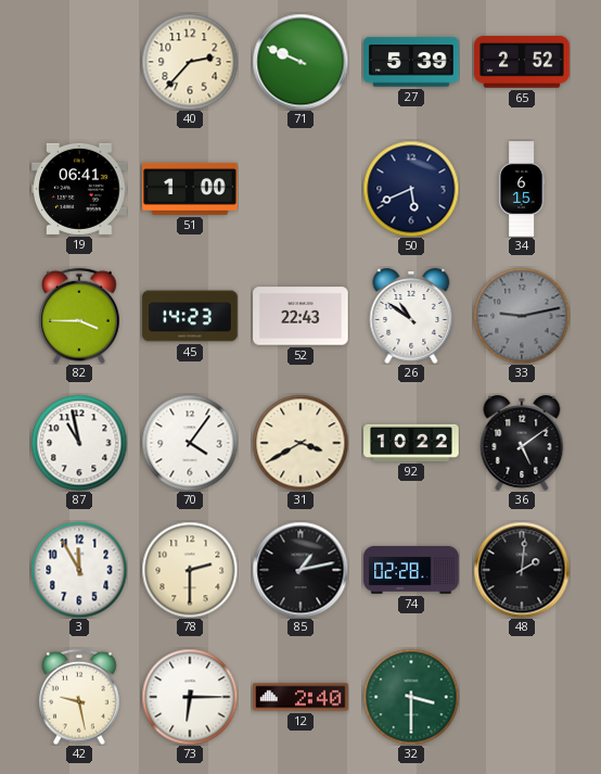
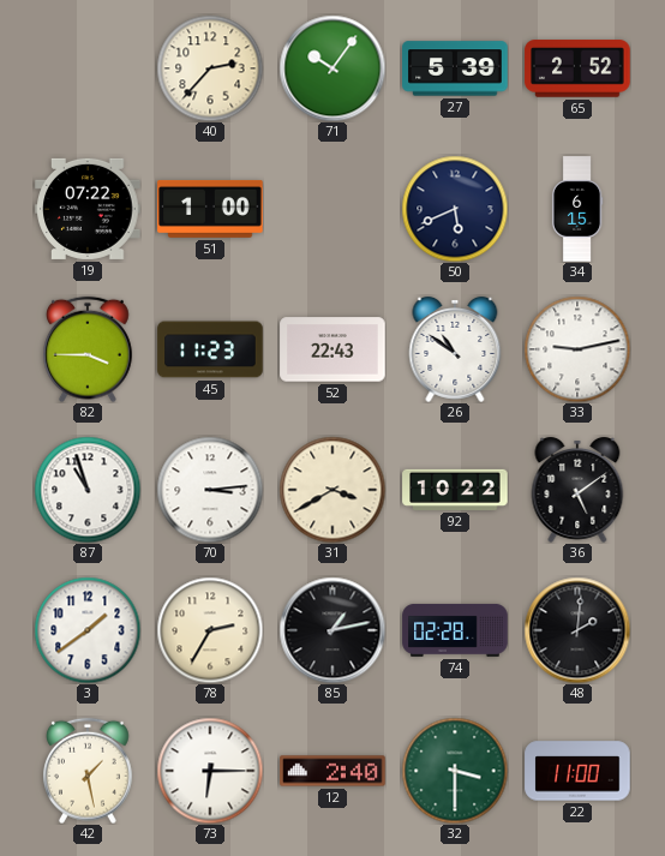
71: 9:49 -> 10:06 (332, 68)
19: 06:41 -> 07:22 (88, 209)
45: 14:23 -> 11:23 (210, 349)
33 dial: grey -> white (577, 349)
87: 10:58 -> 10:57 (88, 490)
70: 4:06 -> 3:14 (210, 490)
3: 11:55 -> 1:39 (88, 630)
78: 2:30 -> 2:35 (210, 630)
42: 9:28 -> 1:28 (89, 771)
22: none -> 11:00 (577, 771)
